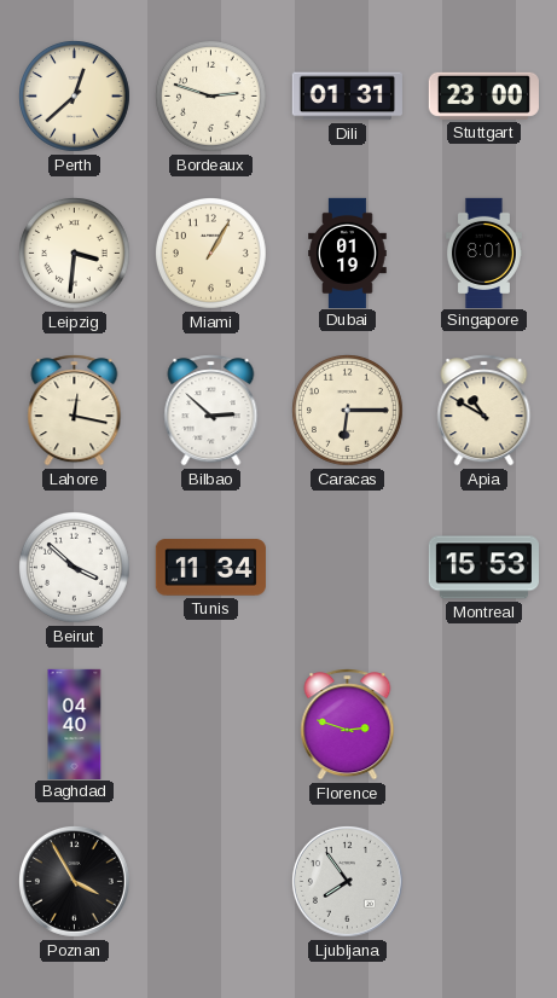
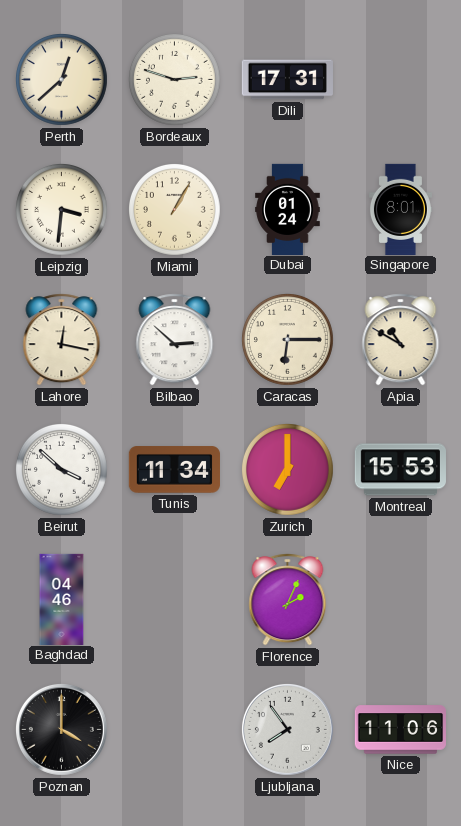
Dili: 01:31 -> 17:31 (287, 80)
Stuttgart: 23:00 -> none (483, 95)
Dubai: 01:19 -> 01:24 (288, 209)
Zurich: none -> 7:00 (288, 470)
Baghdad: 04:40 -> 04:46 (62, 599)
Florence: 2:48 -> 2:04 (288, 600)
Poznan: 3:55 -> 4:00 (61, 729)
Nice: none -> 11:06 (400, 730)
